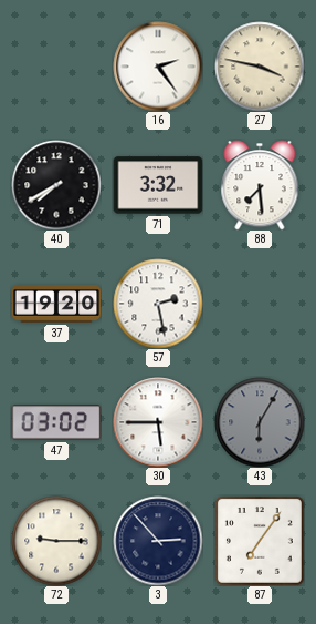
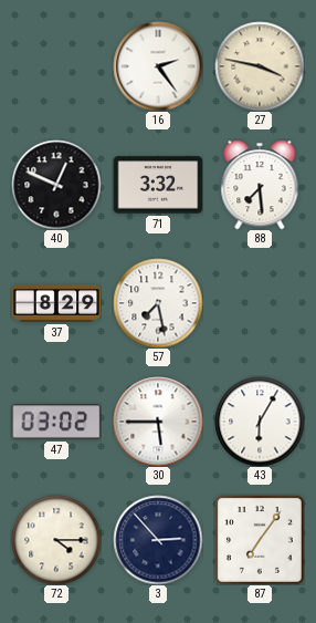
40: 7:40 -> 12:49 (56, 185)
37: 19:20 -> 8:29 (56, 304)
57: 2:28 -> 7:28 (158, 303)
43 dial: grey -> white (260, 422)
72: 9:15 -> 4:15 (56, 540)
